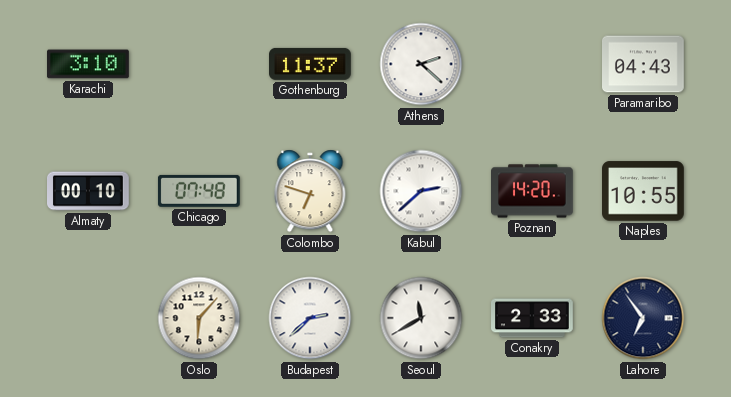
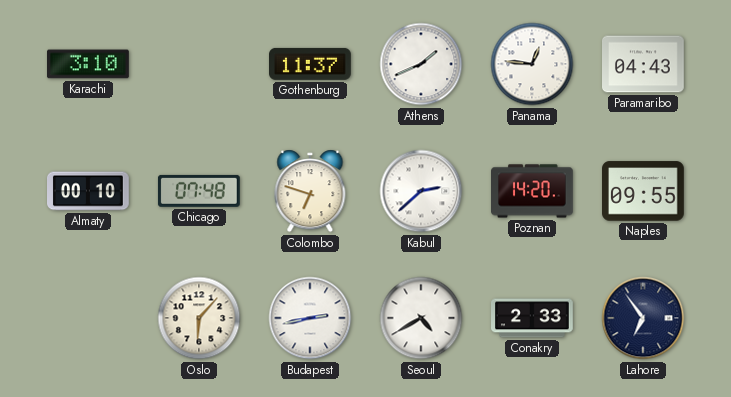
Athens: 2:22 -> 1:41 (421, 64)
Panama: none -> 12:46 (532, 64)
Naples: 10:55 -> 09:55 (644, 191)
Budapest: 2:38 -> 2:43 (310, 318)
Seoul: 11:40 -> 4:40 (421, 318)
